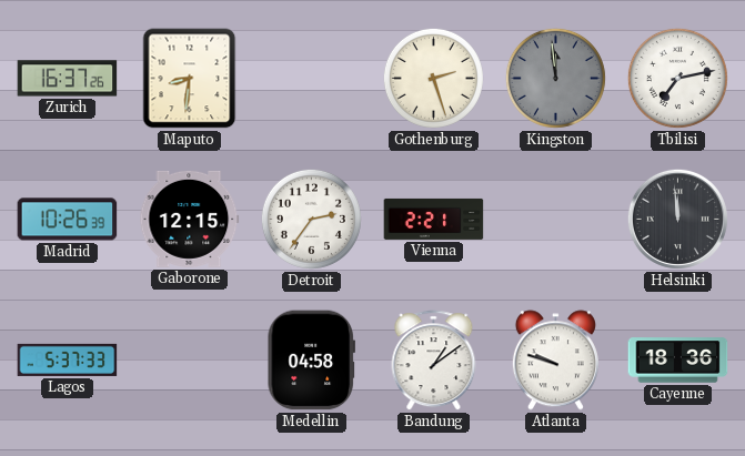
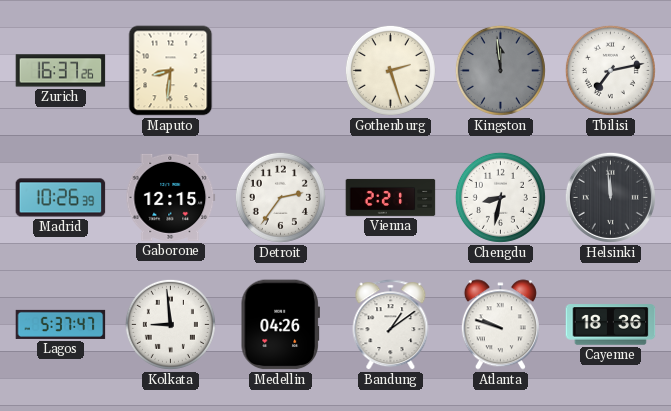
Chengdu: none -> 8:32 (500, 197)
Lagos: 5:37:33 -> 5:37:47 (61, 324)
Kolkata: none -> 8:59 (170, 324)
Medellin: 04:58 -> 04:26 (280, 325)
